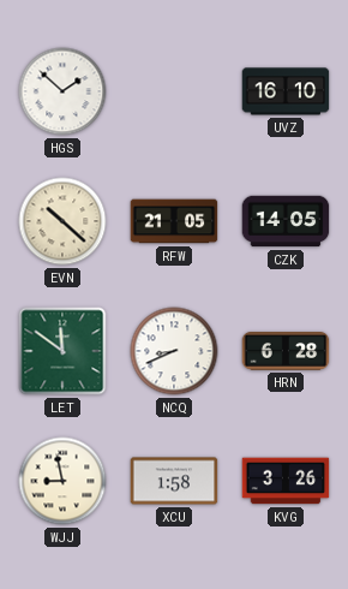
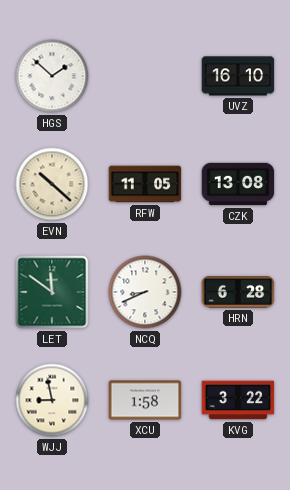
RFW: 21:05 -> 11:05 (145, 184)
CZK: 14:05 -> 13:08 (238, 184)
KVG: 3:26 -> 3:22 (238, 400)
